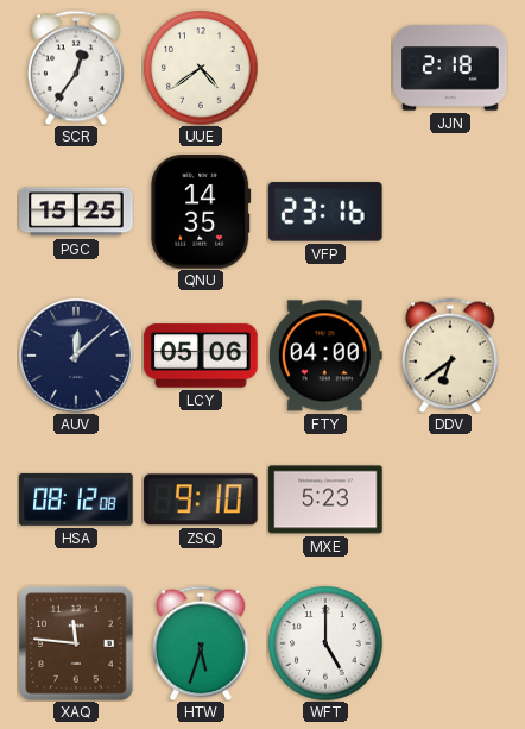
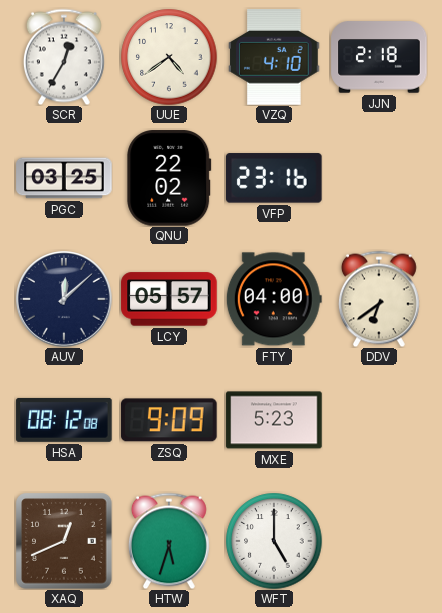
SCR: 12:36 -> 12:35 (64, 57)
VZQ: none -> 4:10 (274, 57)
PGC: 15:25 -> 03:25 (64, 178)
QNU: 14:35 -> 22:02 (169, 178)
LCY: 05:06 -> 05:57 (169, 299)
ZSQ: 9:10 -> 9:09 (169, 420)
XAQ: 11:46 -> 12:41 (64, 541)
